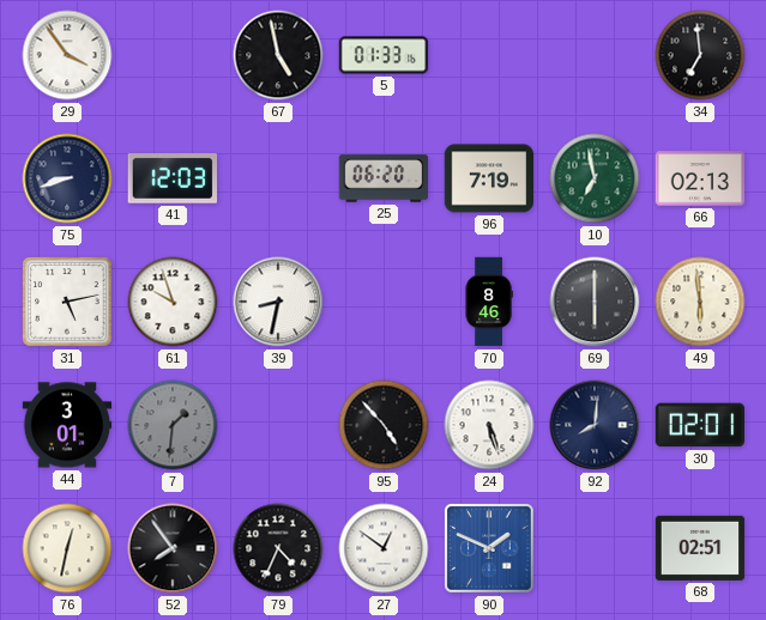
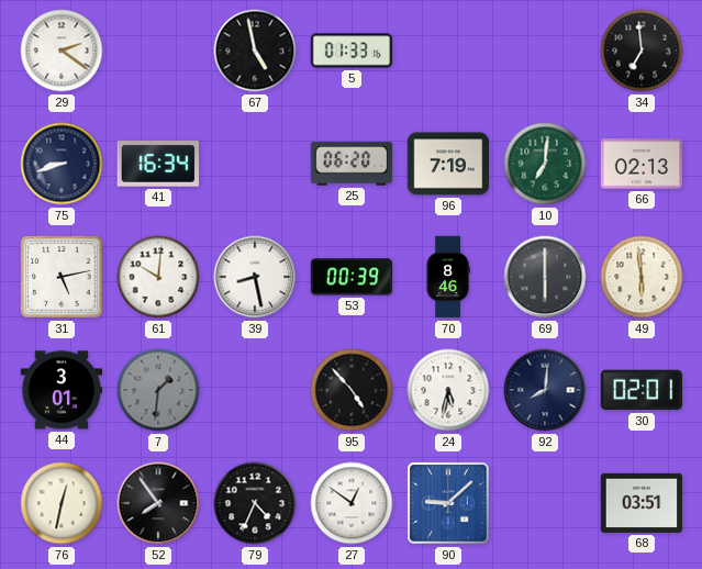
29: 3:54 -> 2:21 (62, 51)
41: 12:03 -> 16:34 (157, 164)
10: 6:58 -> 7:01 (545, 164)
61: 9:57 -> 10:01 (158, 277)
39: 8:32 -> 8:28 (255, 277)
53: none -> 00:39 (352, 277)
24: 5:27 -> 5:32 (448, 390)
90: 1:49 -> 9:08 (448, 503)
68: 02:51 -> 03:51 (642, 503)
